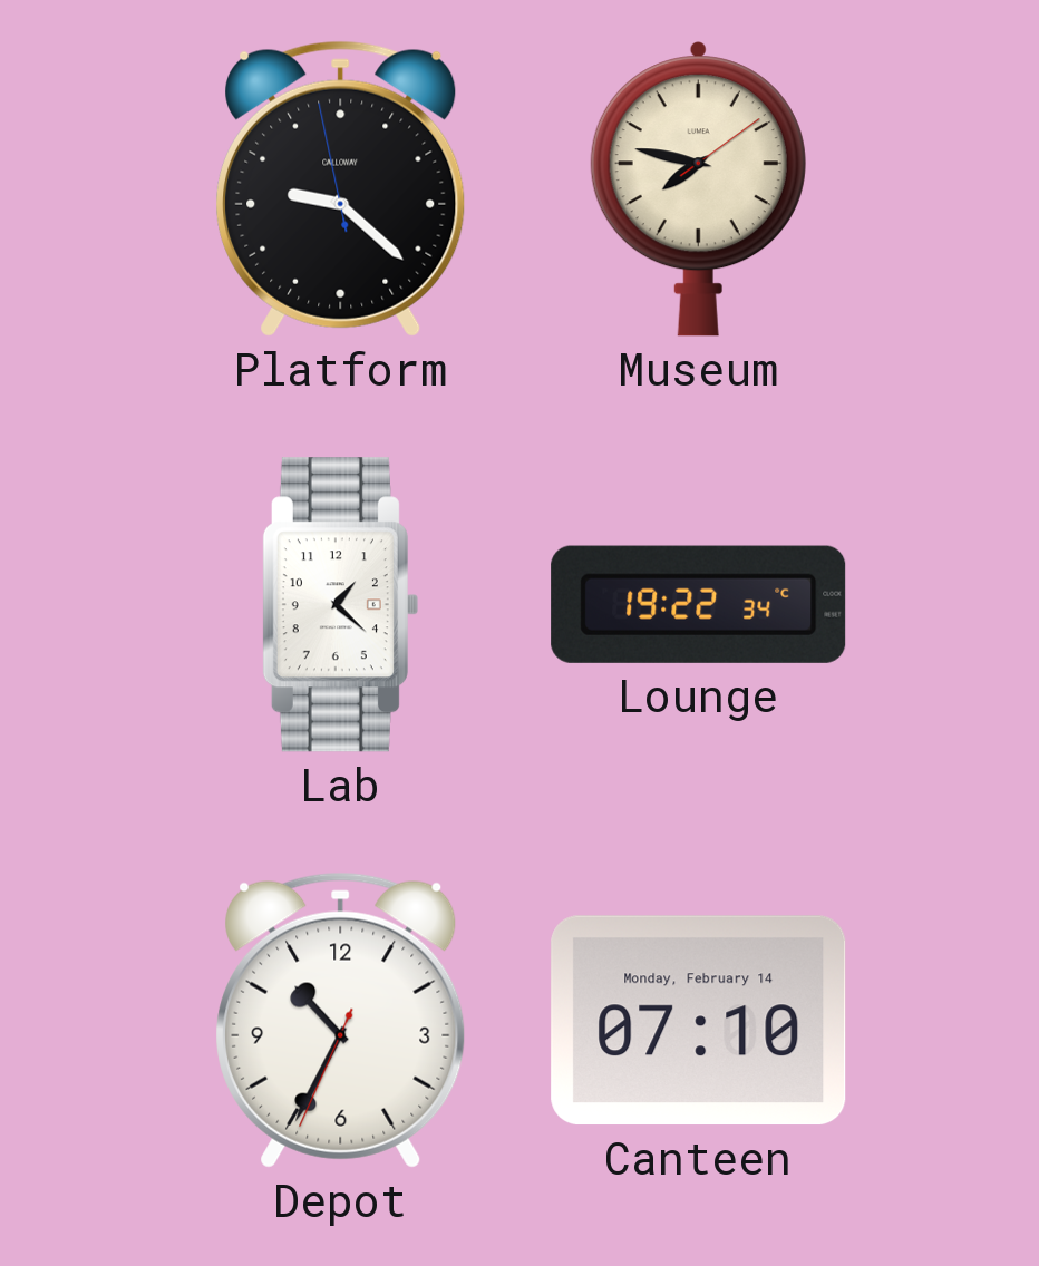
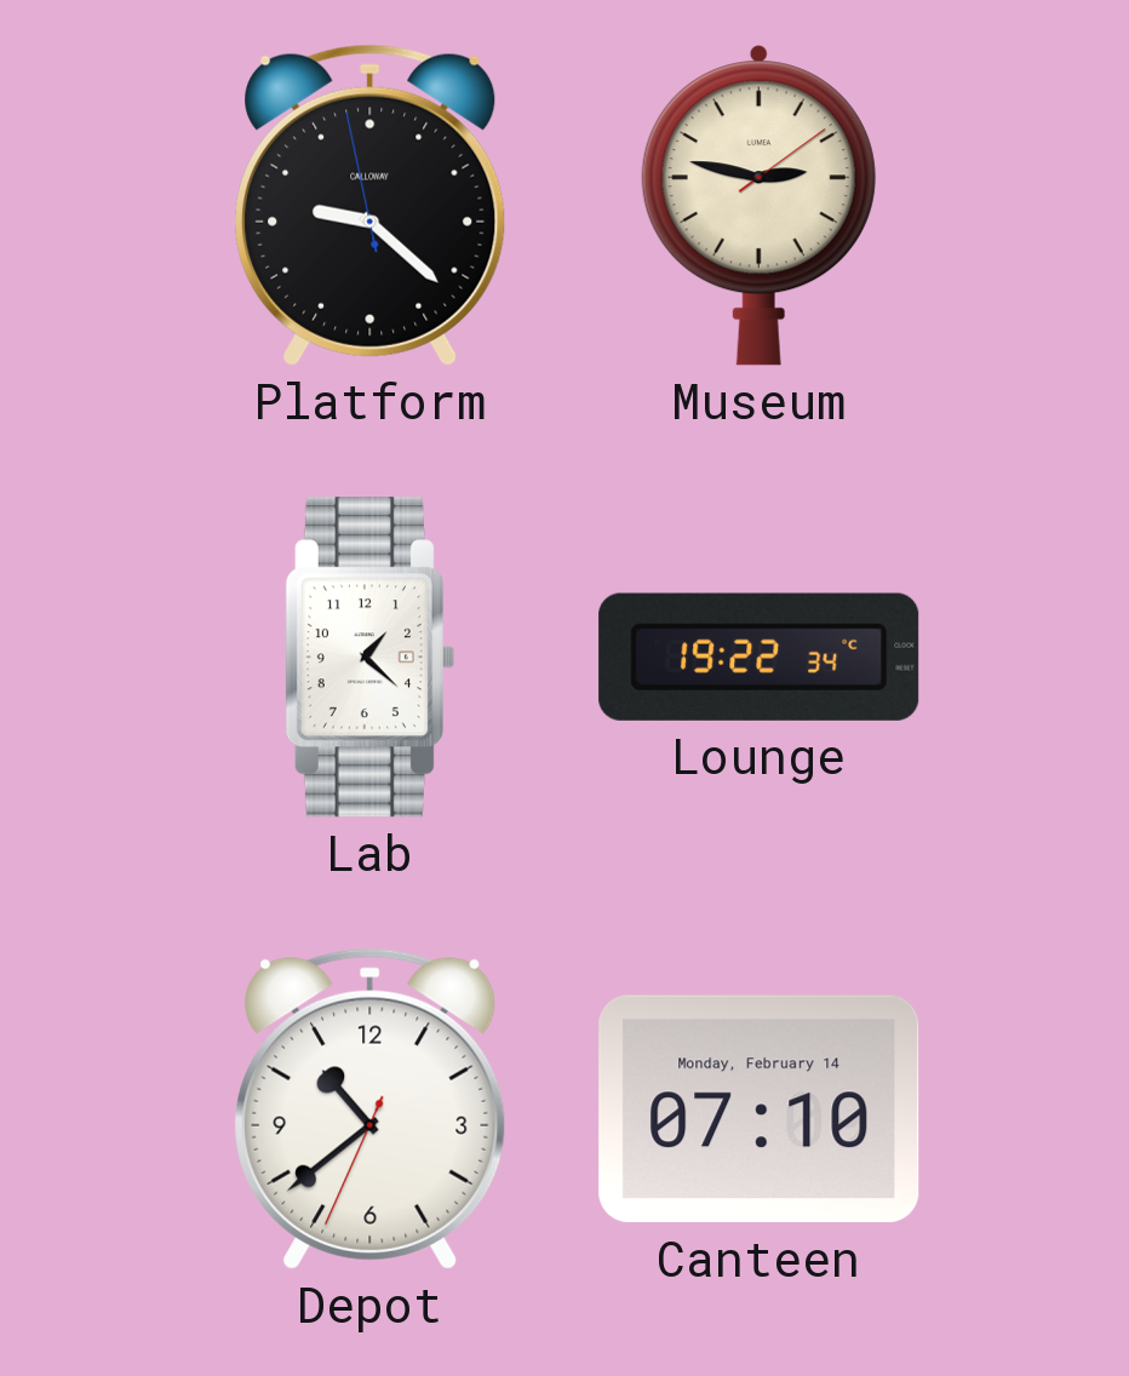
Museum: 7:47 -> 2:47 (758, 206)
Depot: 10:34 -> 10:38 (371, 1108)
